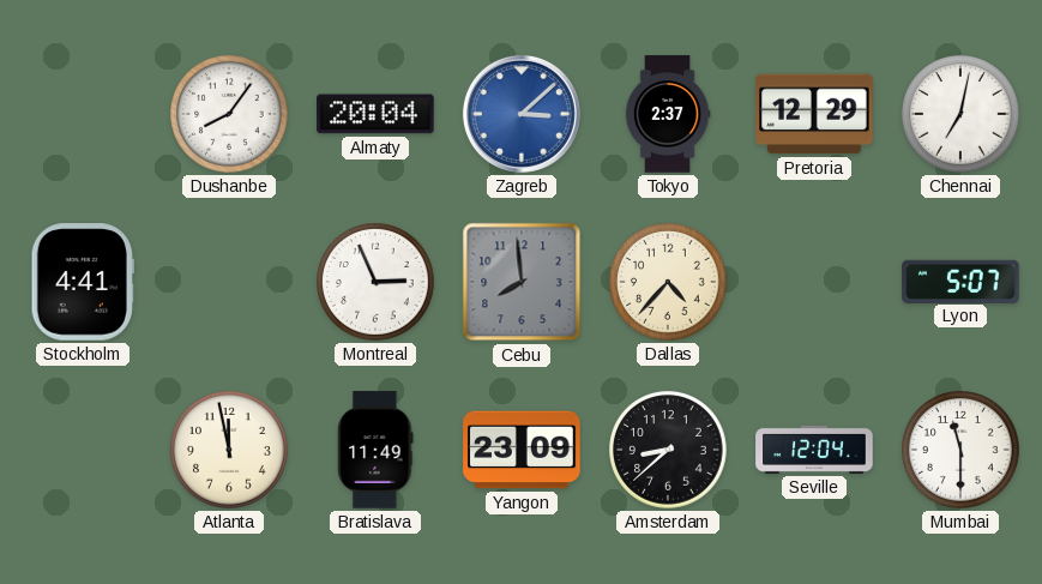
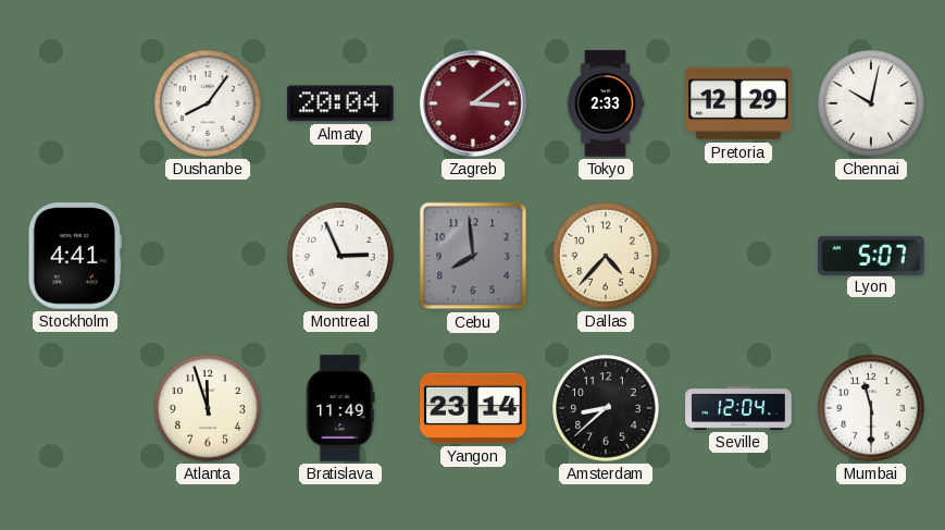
Zagreb: 3:08 -> 3:09 (473, 103)
Zagreb dial: blue -> burgundy (473, 103)
Tokyo: 2:37 -> 2:33 (606, 103)
Chennai: 7:02 -> 10:02 (871, 103)
Atlanta: 11:58 -> 11:57 (208, 408)
Yangon: 23:09 -> 23:14 (473, 408)
